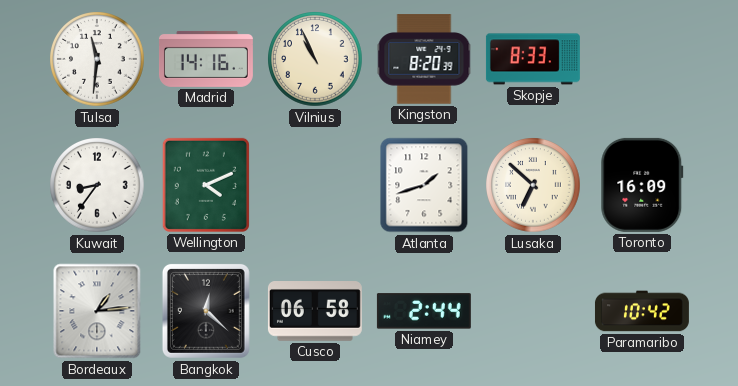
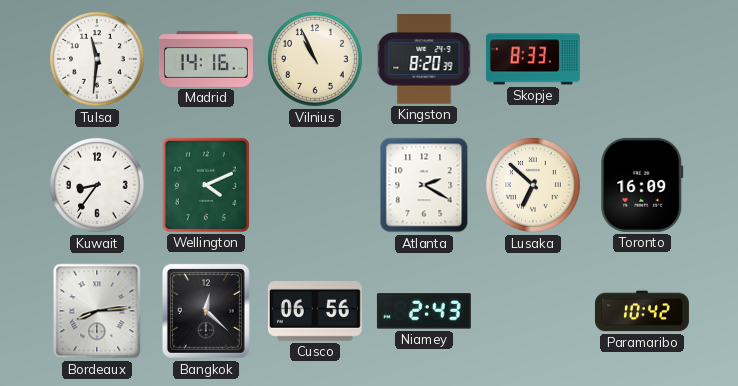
Atlanta: 1:42 -> 2:20 (424, 185)
Bordeaux: 1:14 -> 8:14 (97, 311)
Cusco: 06:58 -> 06:56 (315, 312)
Niamey: 2:44 -> 2:43 (424, 311)
